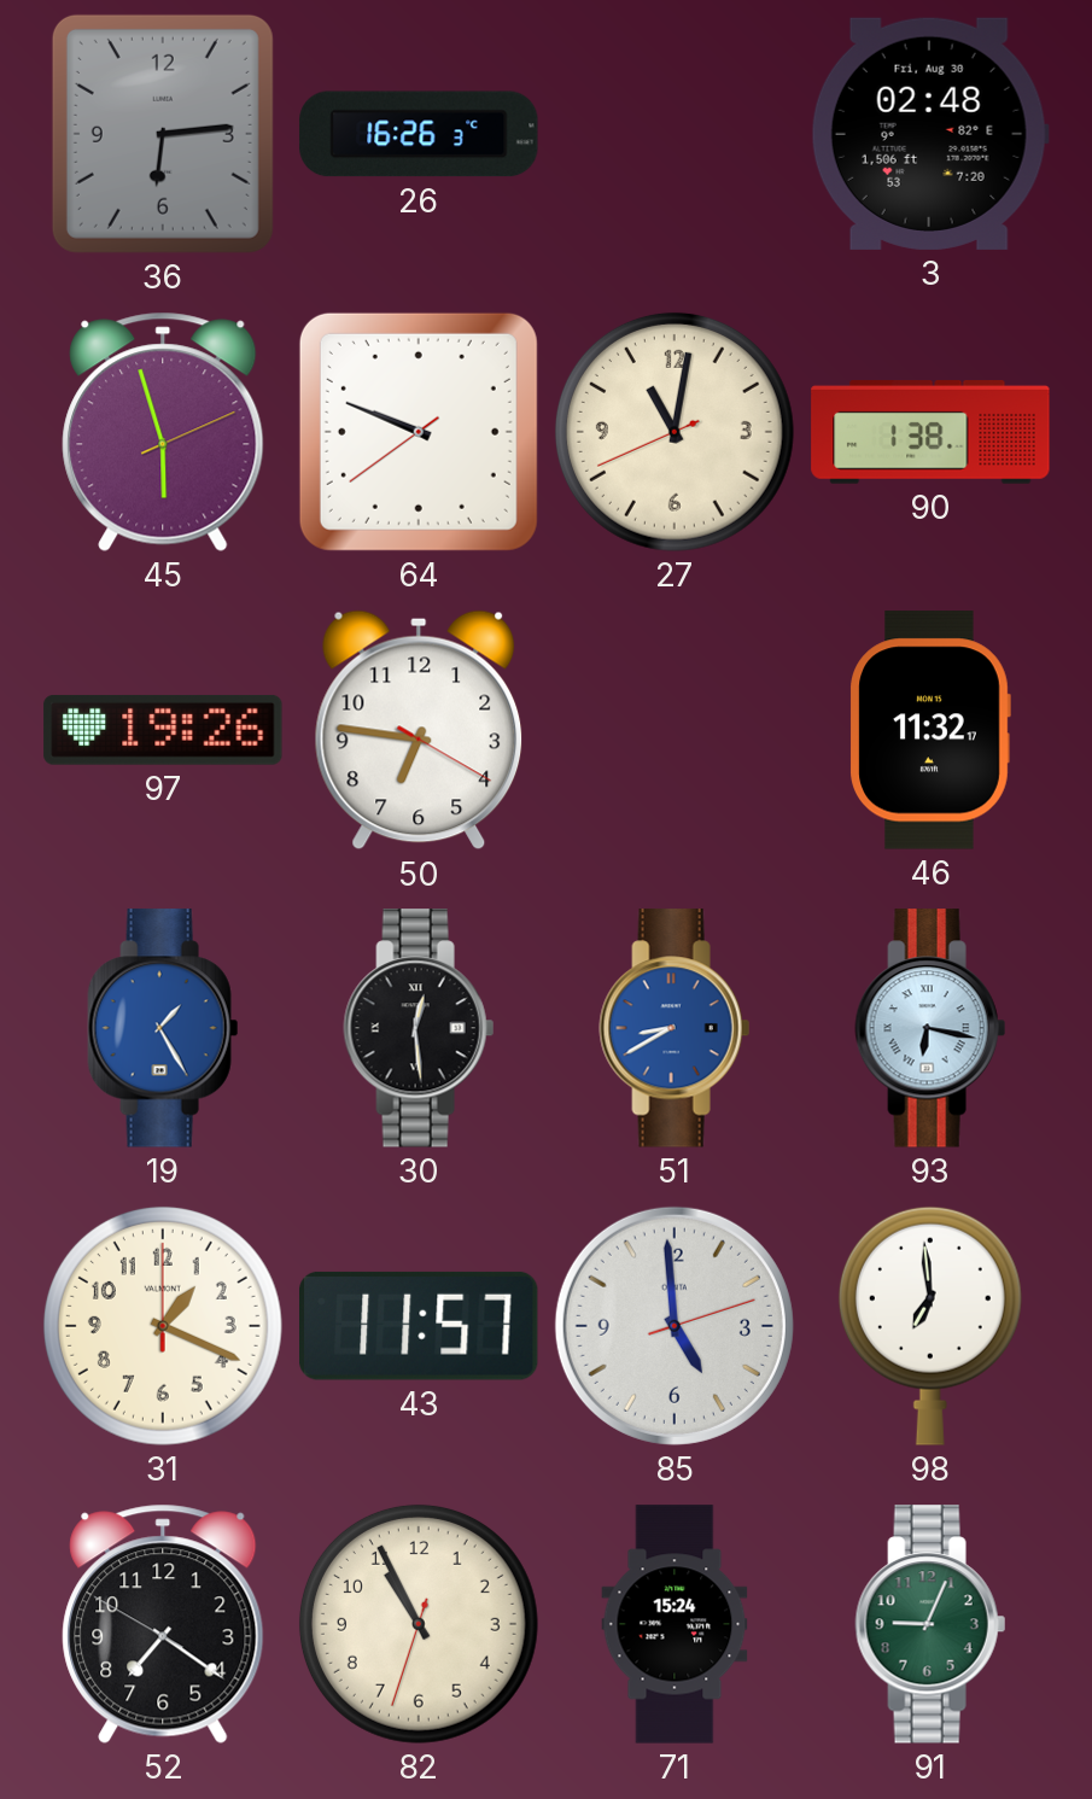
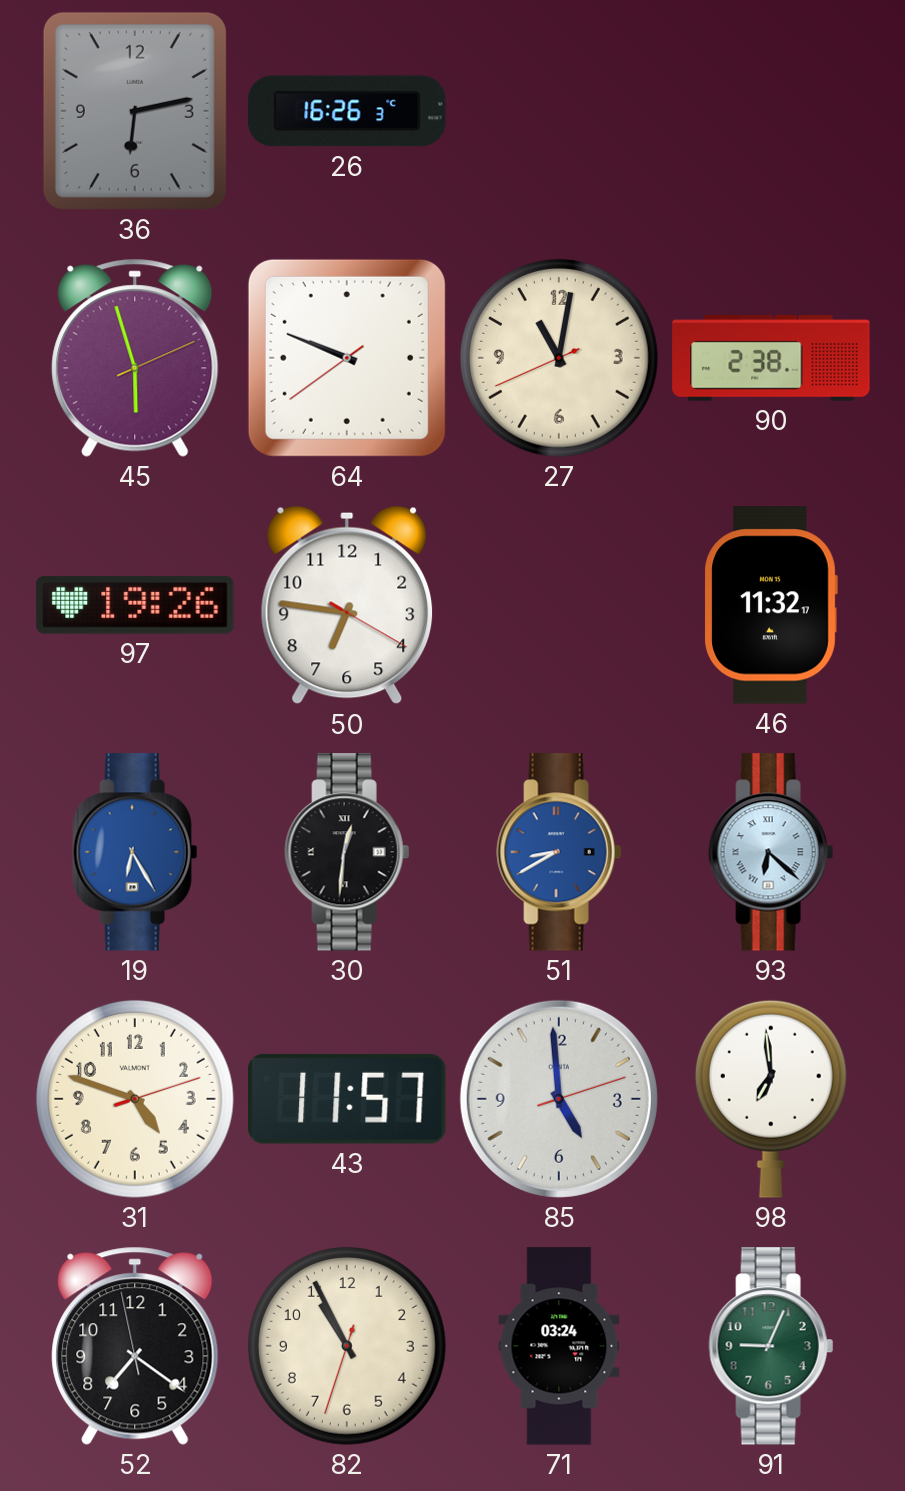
36: 6:14 -> 6:13 (135, 111)
3: 02:48 -> none (930, 134)
90: 1:38 -> 2:38 (771, 358)
19: 1:25 -> 6:25 (135, 852)
30: 12:29 -> 12:31 (347, 852)
93: 6:17 -> 6:22 (771, 852)
31: 1:19 -> 4:48 (135, 1099)
52: 7:20:50 -> 7:20:58 (135, 1346)
71: 15:24 -> 03:24 (559, 1346)
